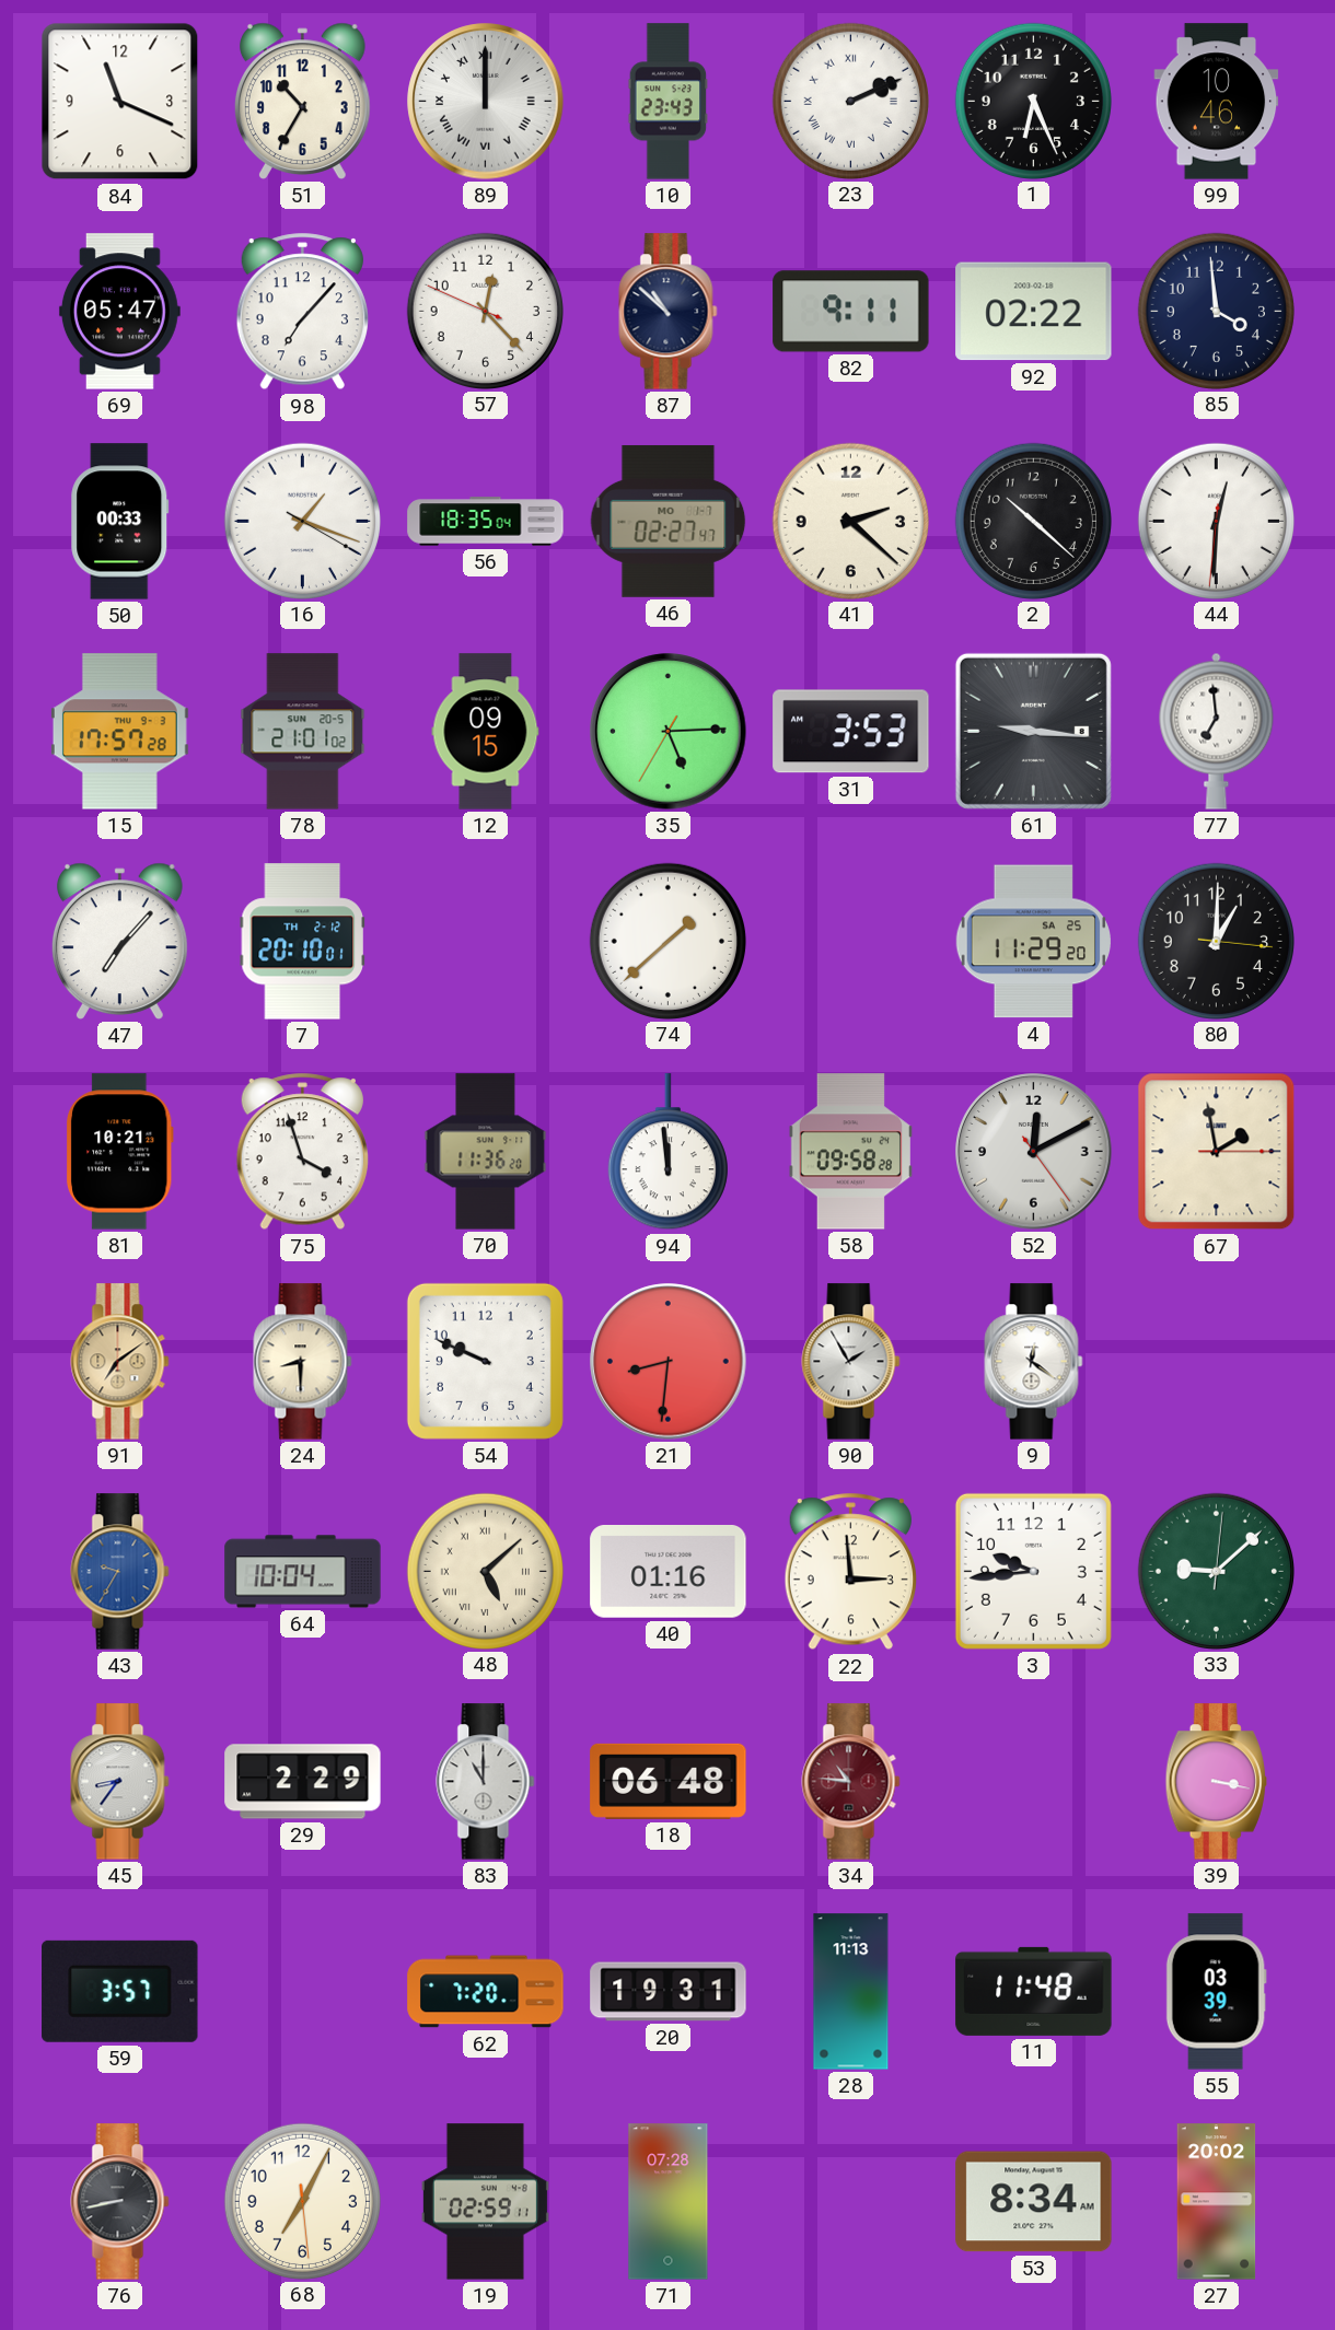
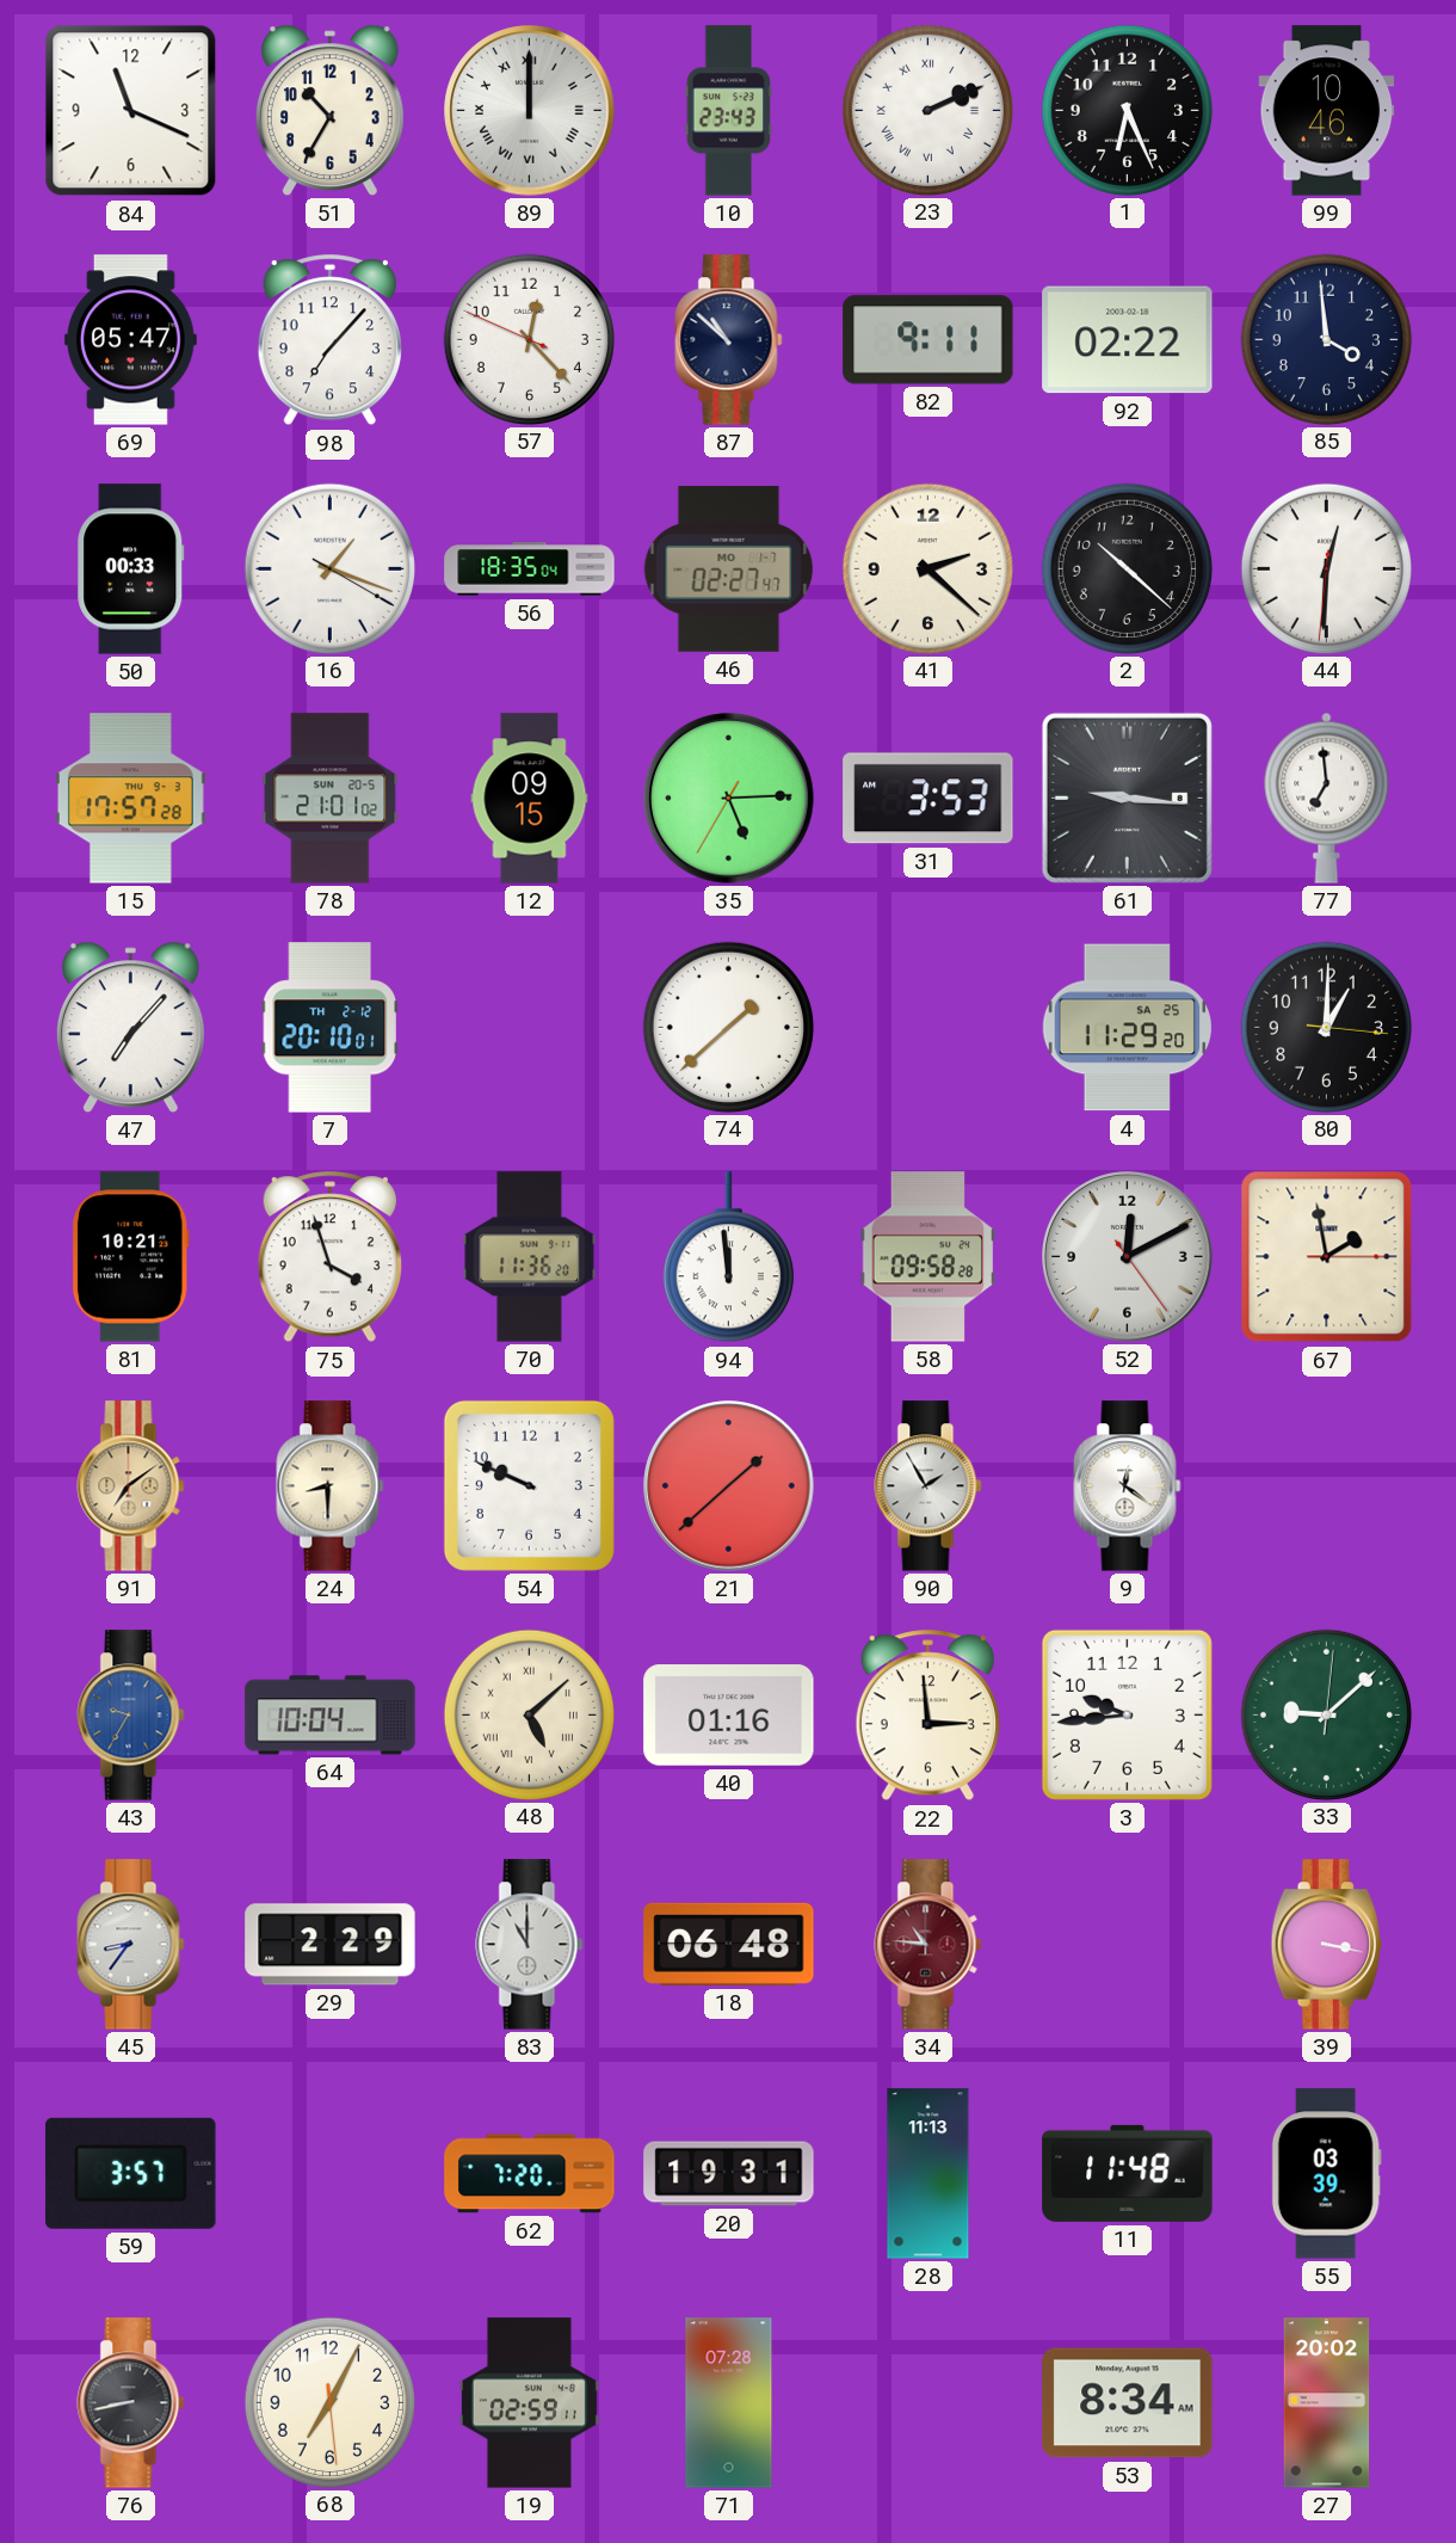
21: 8:31 -> 1:38 (729, 1486)
